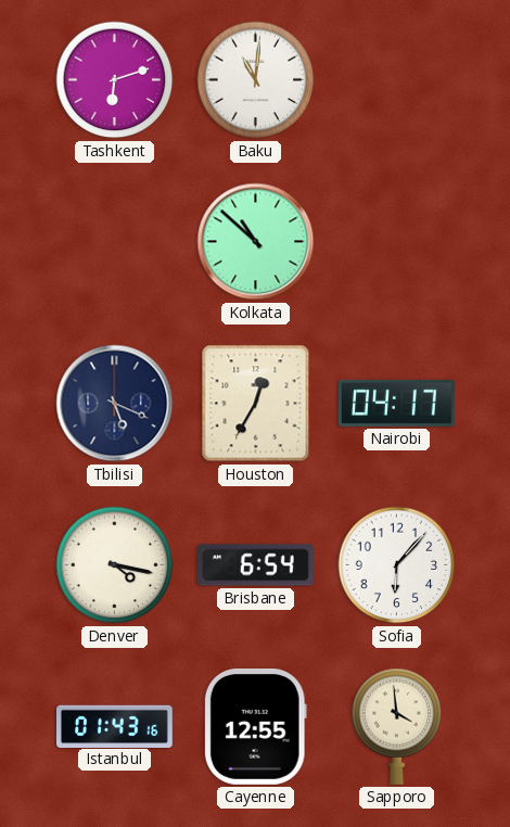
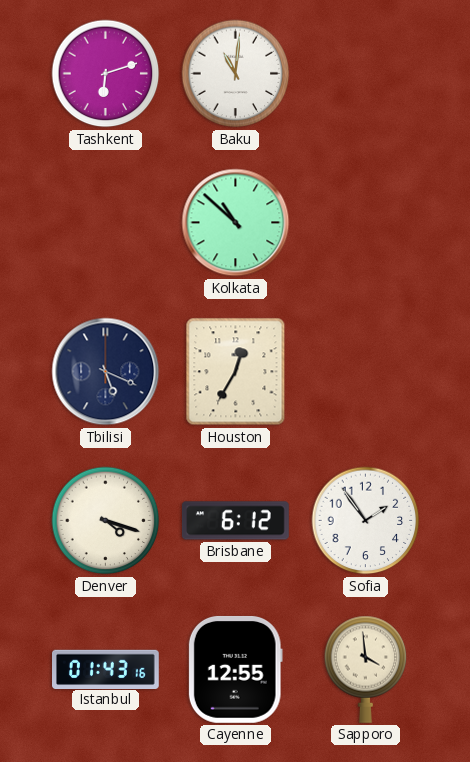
Nairobi: 04:17 -> none (396, 403)
Denver: 4:17 -> 4:18 (106, 521)
Brisbane: 6:54 -> 6:12 (235, 521)
Sofia: 6:07 -> 1:54 (366, 521)
